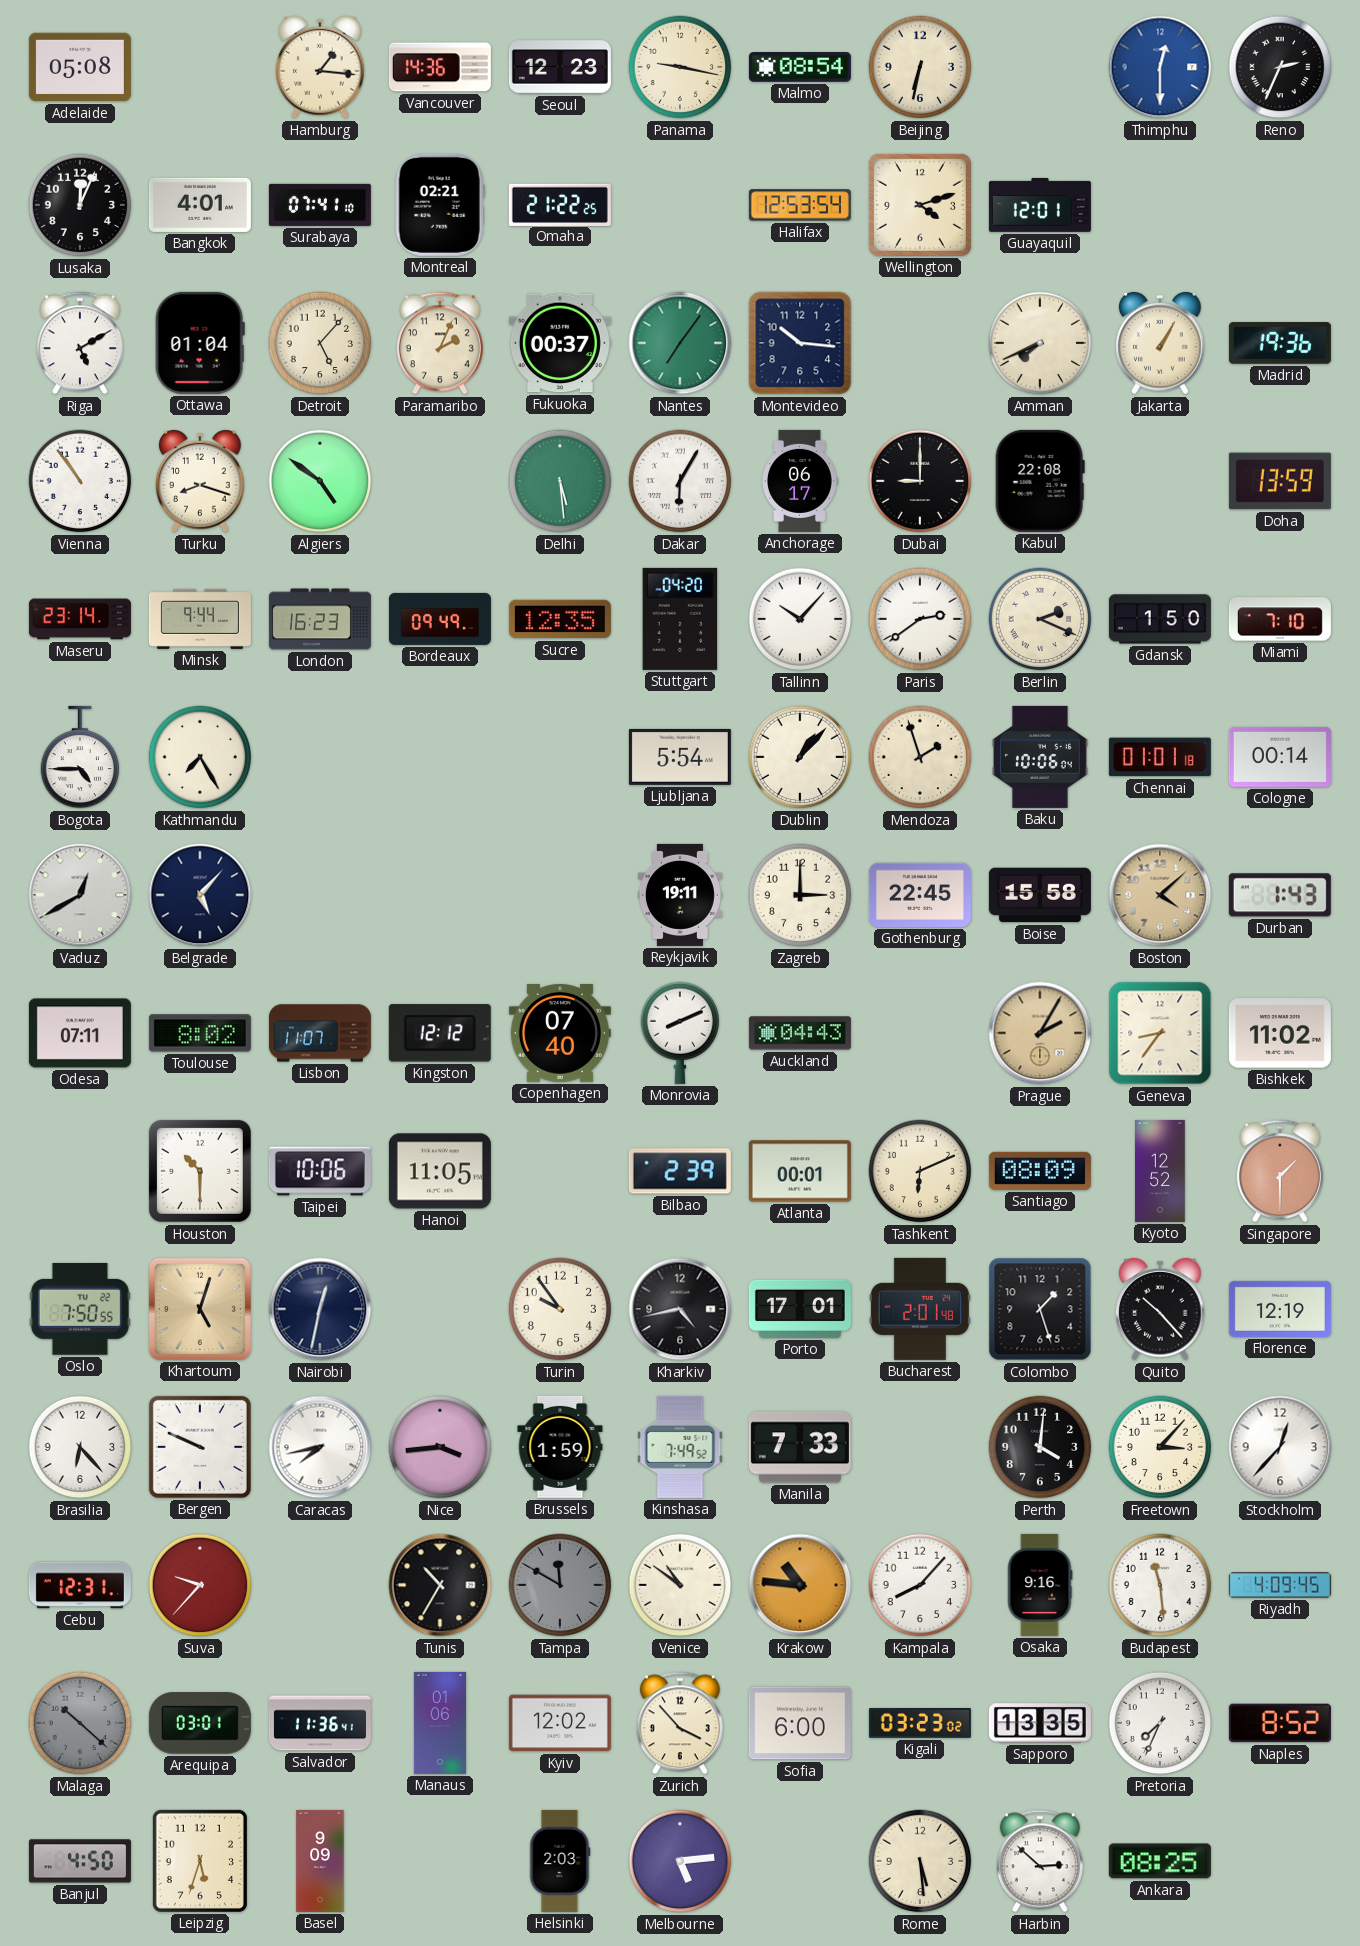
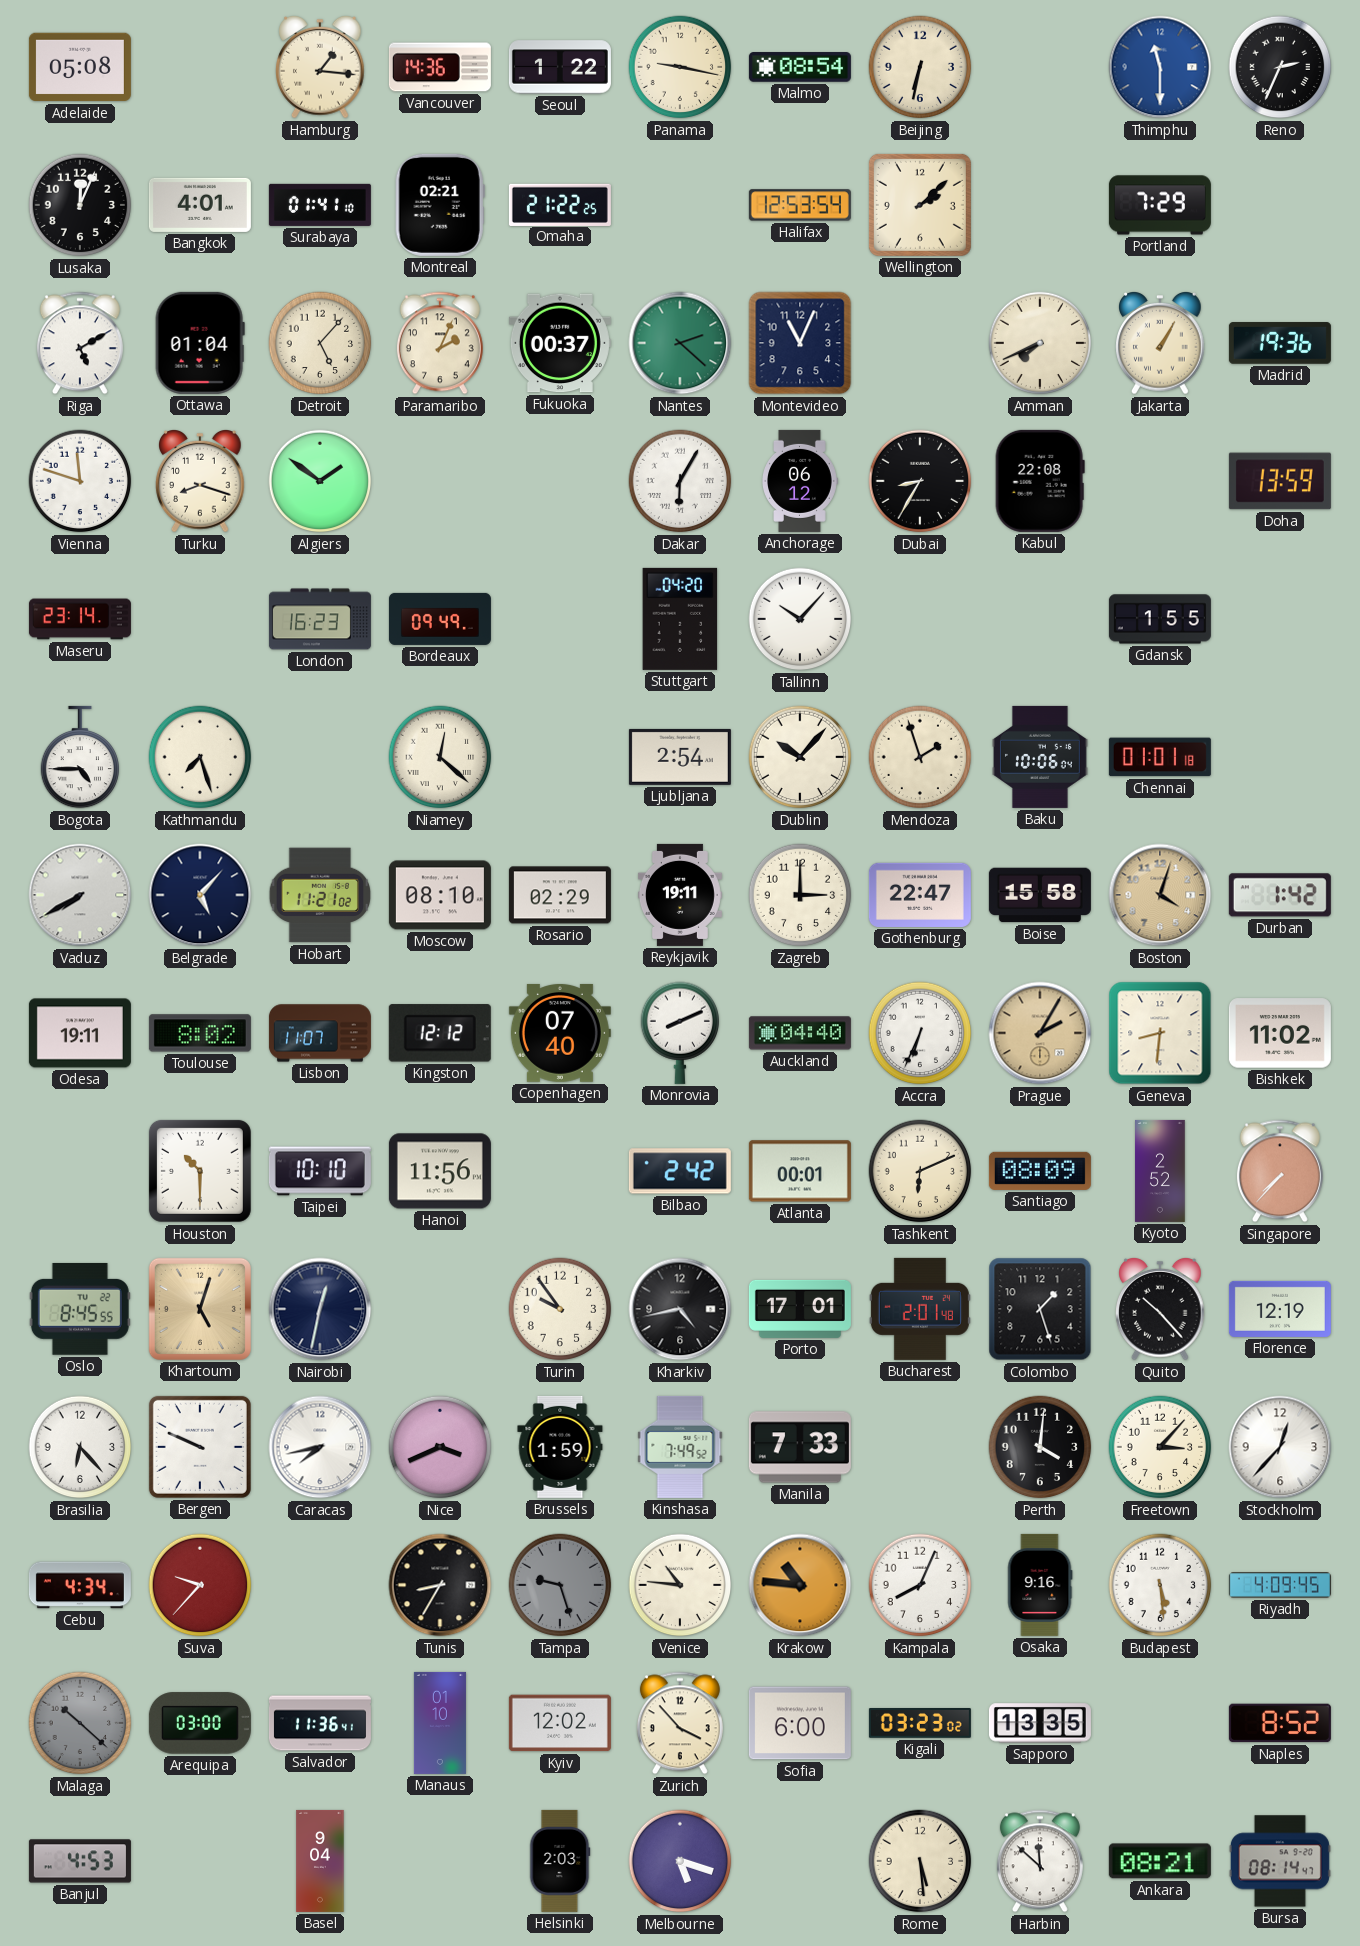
Seoul: 12:23 -> 1:22 (560, 67)
Thimphu: 12:30 -> 11:30 (1160, 67)
Surabaya: 07:41 -> 01:41 (320, 205)
Wellington: 4:12 -> 2:08 (920, 205)
Guayaquil: 12:01 -> none (1040, 205)
Portland: none -> 7:29 (1160, 205)
Nantes: 7:06 -> 2:22 (680, 343)
Montevideo: 10:16 -> 11:04 (800, 343)
Vienna: 10:54 -> 11:48 (80, 481)
Algiers: 4:51 -> 1:51 (320, 481)
Delhi: 5:29 -> none (560, 481)
Anchorage: 06:17 -> 06:12 (800, 481)
Dubai: 9:00 -> 8:35 (920, 481)
Minsk: 9:44 -> none (200, 619)
Sucre: 12:35 -> none (560, 619)
Paris: 2:39 -> none (920, 619)
Berlin: 2:19 -> none (1040, 619)
Gdansk: 1:50 -> 1:55 (1160, 619)
Miami: 7:10 -> none (1280, 619)
Kathmandu: 7:25 -> 7:27 (200, 757)
Niamey: none -> 12:22 (440, 757)
Ljubljana: 5:54 -> 2:54 (680, 757)
Dublin: 1:07 -> 10:07 (800, 757)
Cologne: 00:14 -> none (1280, 757)
Vaduz: 12:40 -> 7:40 (80, 895)
Hobart: none -> 11:21 (320, 895)
Moscow: none -> 08:10 (440, 895)
Rosario: none -> 02:29 (560, 895)
Gothenburg: 22:45 -> 22:47 (920, 895)
Boston: 4:08 -> 4:03 (1160, 895)
Durban: 1:43 -> 1:42 (1280, 895)
Odesa: 07:11 -> 19:11 (80, 1033)
Auckland: 04:43 -> 04:40 (800, 1033)
Accra: none -> 6:34 (920, 1033)
Geneva: 8:36 -> 8:31 (1160, 1033)
Taipei: 10:06 -> 10:10 (320, 1171)
Hanoi: 11:05 -> 11:56 (440, 1171)
Bilbao: 2:39 -> 2:42 (680, 1171)
Kyoto: 12:52 -> 2:52 (1160, 1171)
Singapore: 1:30 -> 7:37 (1280, 1171)
Oslo: 7:50 -> 8:45 (80, 1309)
Nice: 3:44 -> 3:41 (440, 1447)
Cebu: 12:31 -> 4:34 (80, 1585)
Tunis: 10:35 -> 8:35 (440, 1585)
Tampa: 11:50 -> 9:27 (560, 1585)
Venice: 10:51 -> 10:46 (680, 1585)
Kampala: 8:07 -> 8:04 (920, 1585)
Budapest: 11:29 -> 5:29 (1160, 1585)
Arequipa: 03:01 -> 03:00 (200, 1723)
Manaus: 01:06 -> 01:10 (440, 1723)
Pretoria: 7:34 -> none (1160, 1723)
Banjul: 4:50 -> 4:53 (80, 1861)
Leipzig: 5:33 -> none (200, 1861)
Basel: 9:09 -> 9:04 (320, 1861)
Melbourne: 5:14 -> 5:18 (680, 1861)
Harbin: 2:52 -> 11:52 (1040, 1861)
Ankara: 08:25 -> 08:21 (1160, 1861)
Bursa: none -> 08:14 (1280, 1861)
